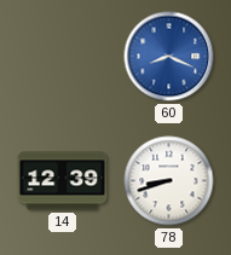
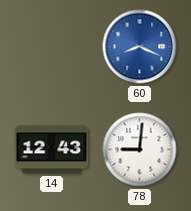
14: 12:39 -> 12:43 (52, 150)
78: 8:42 -> 9:01 (140, 150)
